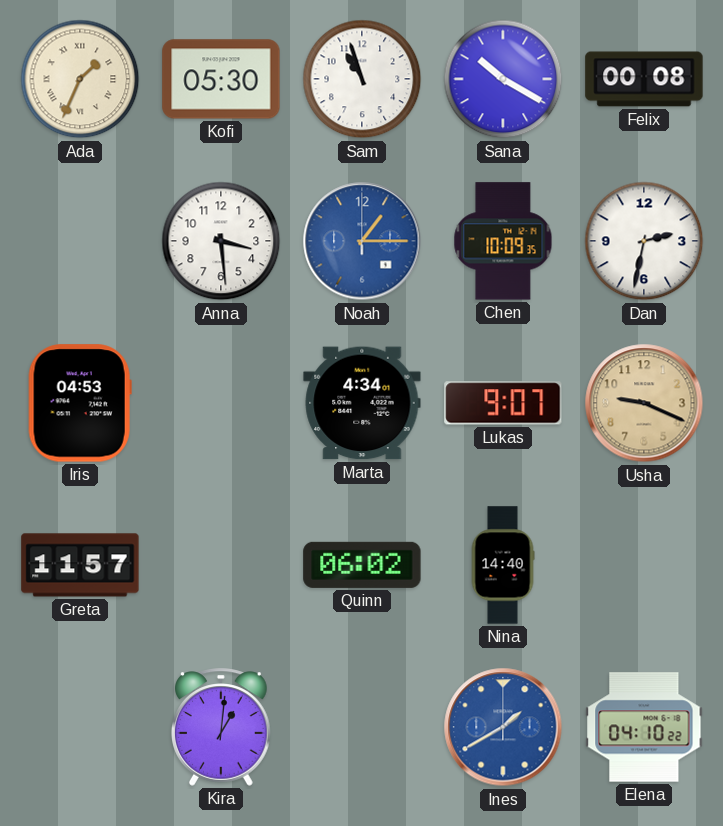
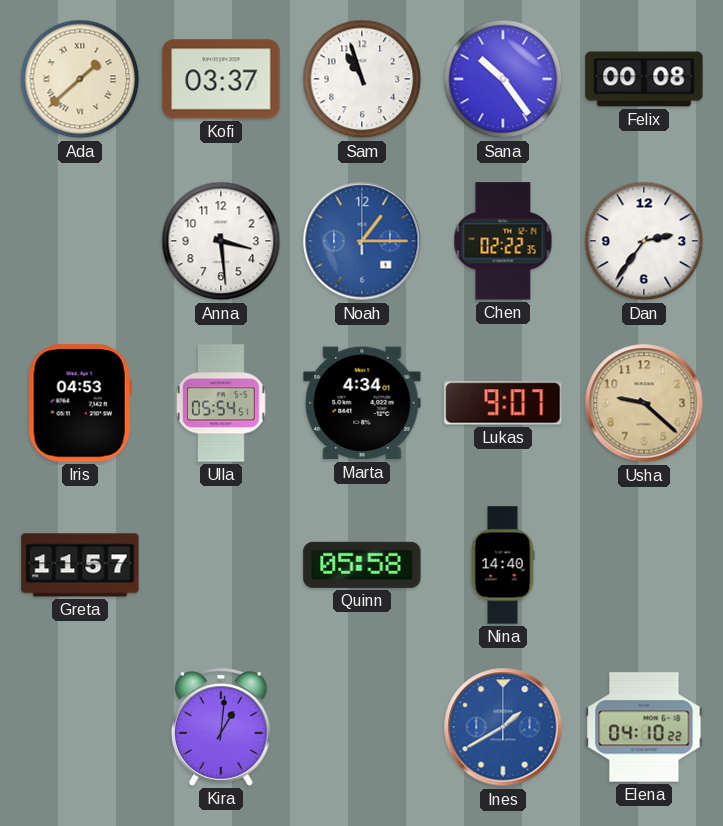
Ada: 1:34 -> 1:38 (80, 79)
Kofi: 05:30 -> 03:37 (221, 79)
Sana: 10:20 -> 10:24 (503, 79)
Chen: 10:09 -> 02:22 (503, 241)
Dan: 2:32 -> 2:36 (644, 241)
Ulla: none -> 05:54 (221, 403)
Usha: 9:19 -> 9:22 (644, 403)
Quinn: 06:02 -> 05:58 (362, 565)
